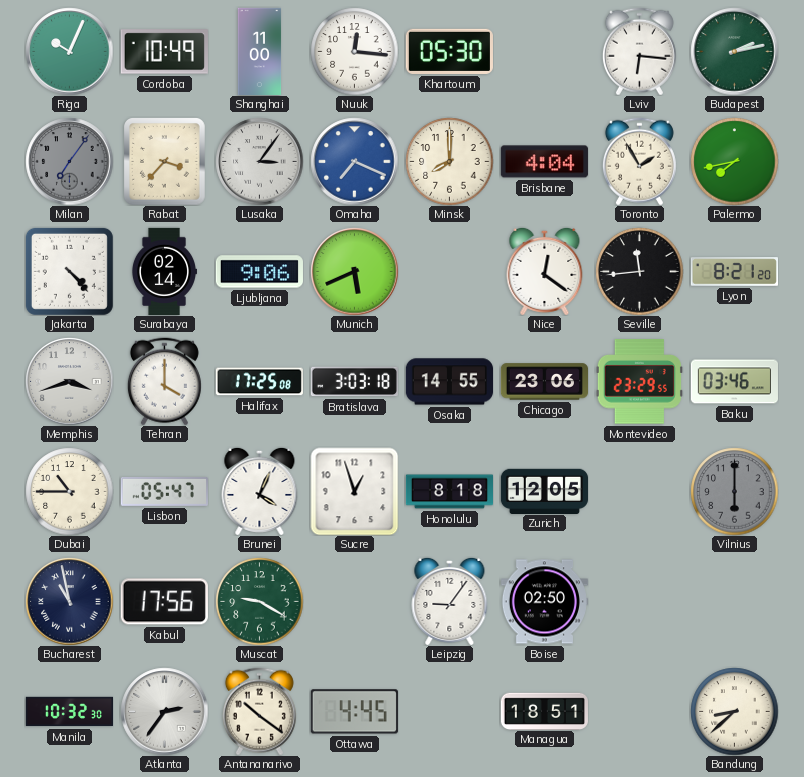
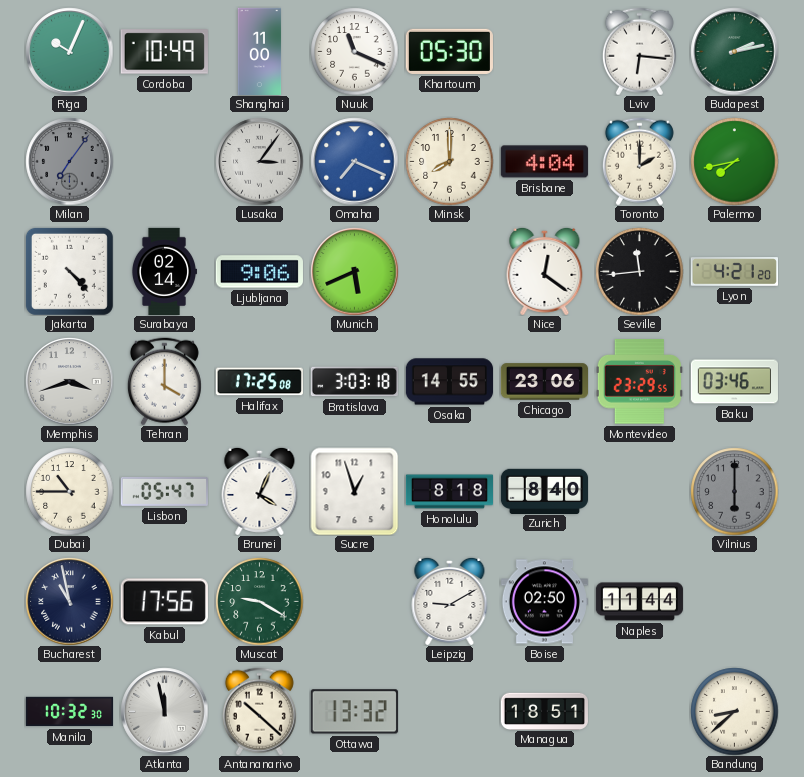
Nuuk: 12:16 -> 11:19 (354, 51)
Rabat: 3:37 -> none (165, 162)
Toronto: 1:55 -> 2:00 (639, 161)
Lyon: 8:21 -> 4:21 (734, 272)
Zurich: 12:05 -> 8:40 (544, 491)
Leipzig: 9:06 -> 9:10 (450, 601)
Naples: none -> 11:44 (639, 602)
Atlanta: 2:36 -> 11:58 (164, 711)
Antananarivo: 10:21 -> 10:22 (259, 711)
Ottawa: 4:45 -> 13:32 (354, 712)
